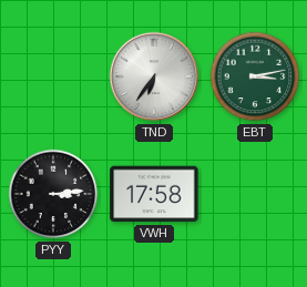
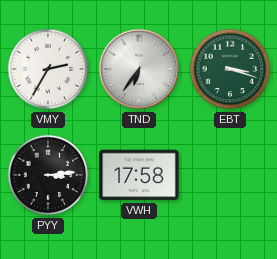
VMY: none -> 2:35 (48, 69)
EBT: 3:13 -> 3:18 (230, 69)
